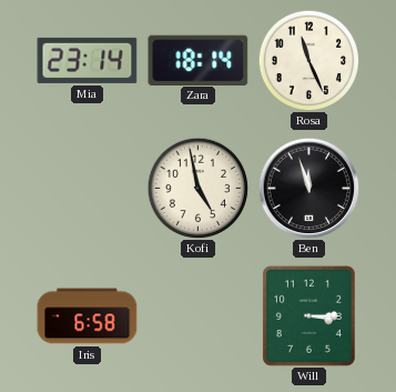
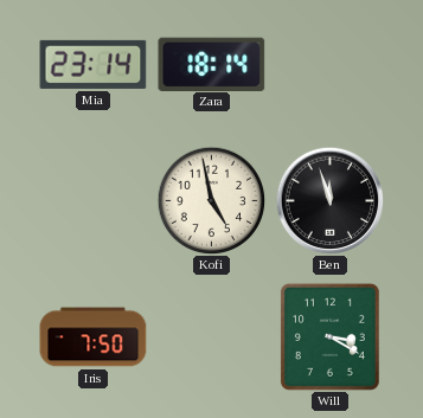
Rosa: 11:26 -> none (308, 60)
Iris: 6:58 -> 7:50 (94, 337)
Will: 3:15 -> 3:20 (329, 336)
